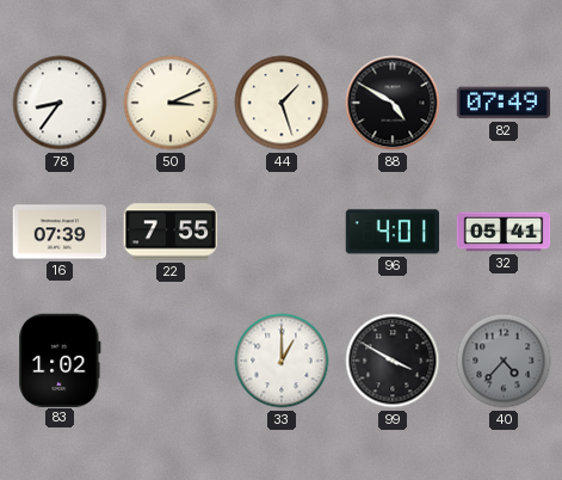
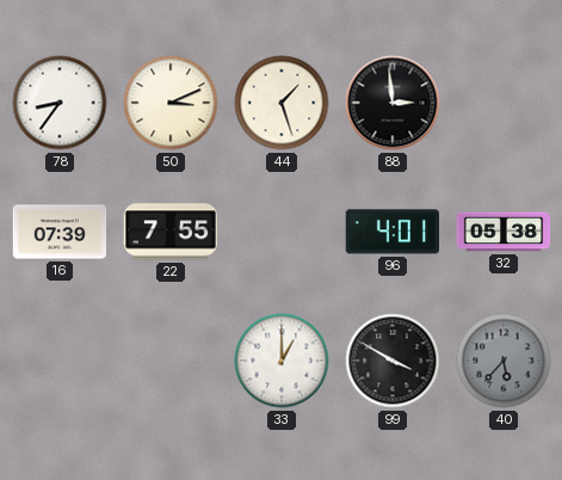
88: 4:50 -> 2:59 (393, 103)
82: 07:49 -> none (504, 103)
32: 05:41 -> 05:38 (504, 232)
83: 1:02 -> none (60, 359)
40: 4:37 -> 5:37 (504, 361)
